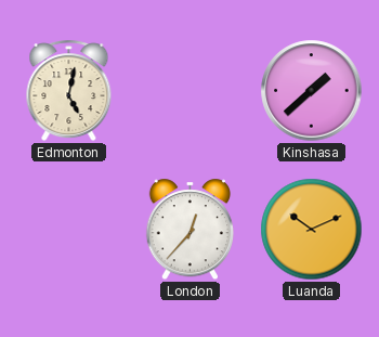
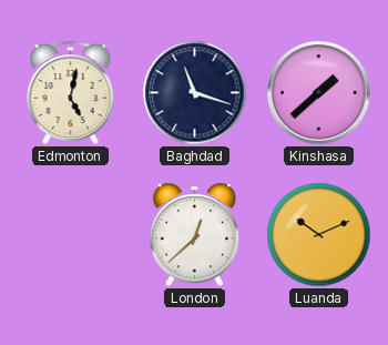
Baghdad: none -> 11:18 (195, 93)
London: 12:37 -> 12:38 (194, 235)
